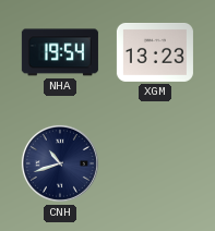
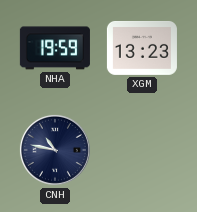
NHA: 19:54 -> 19:59 (55, 48)
CNH: 10:42 -> 10:47 (55, 150)
